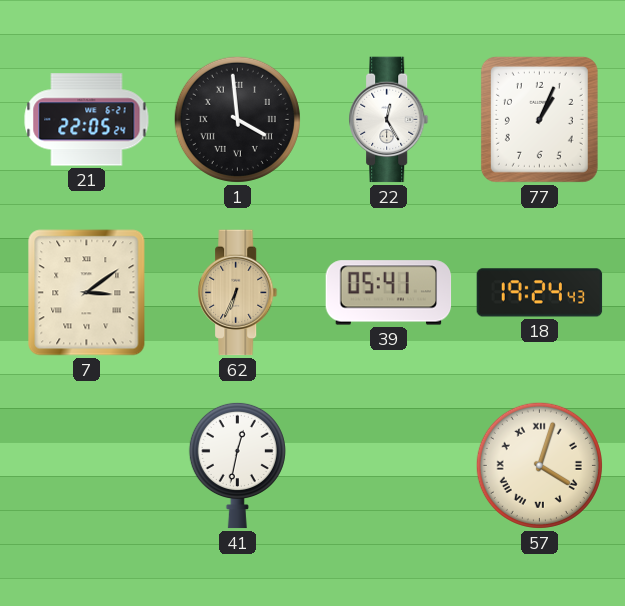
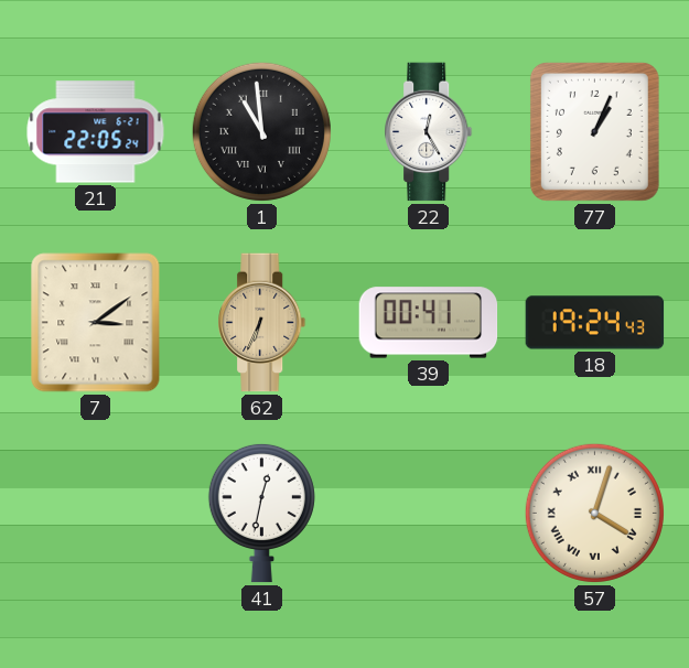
1: 3:59 -> 10:59 (261, 131)
39: 05:41 -> 00:41 (429, 323)
